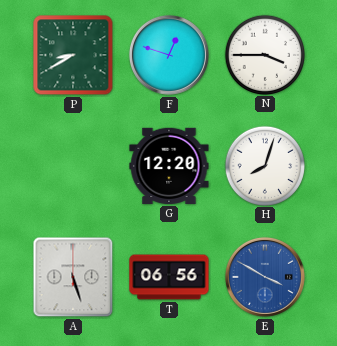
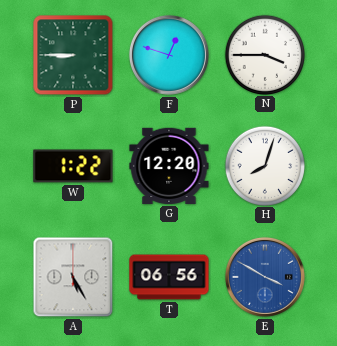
P: 8:40 -> 8:45 (73, 55)
W: none -> 1:22 (73, 166)
A: 5:27 -> 5:25 (73, 277)
